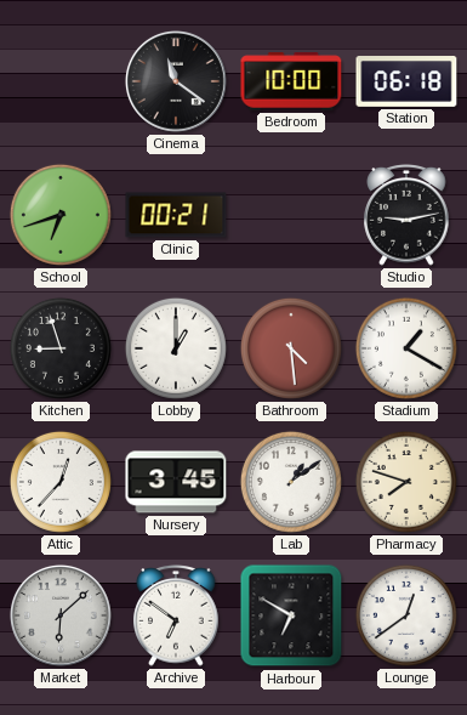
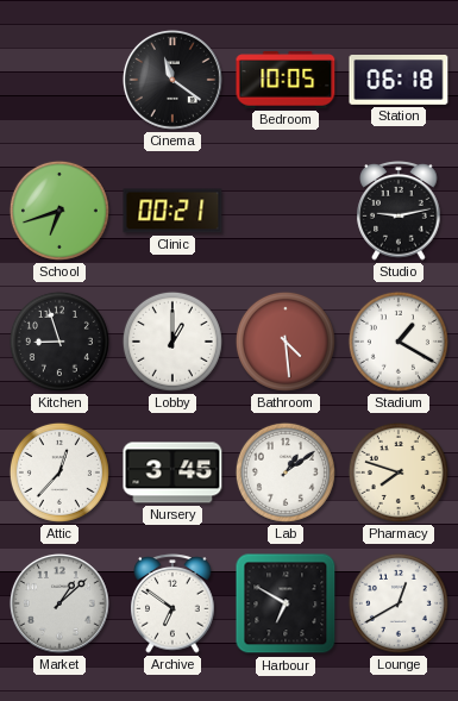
Bedroom: 10:00 -> 10:05 (286, 80)
Market: 6:08 -> 1:08 (59, 603)
Lounge: 12:39 -> 12:40 (399, 603)
